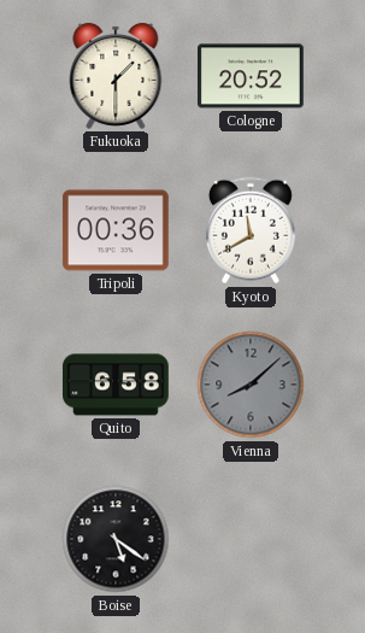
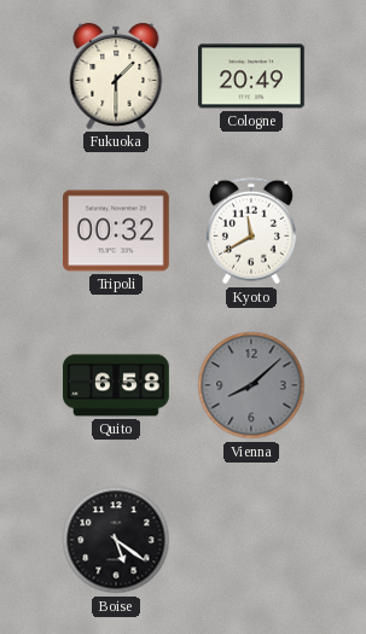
Cologne: 20:52 -> 20:49 (252, 76)
Tripoli: 00:36 -> 00:32 (116, 231)
